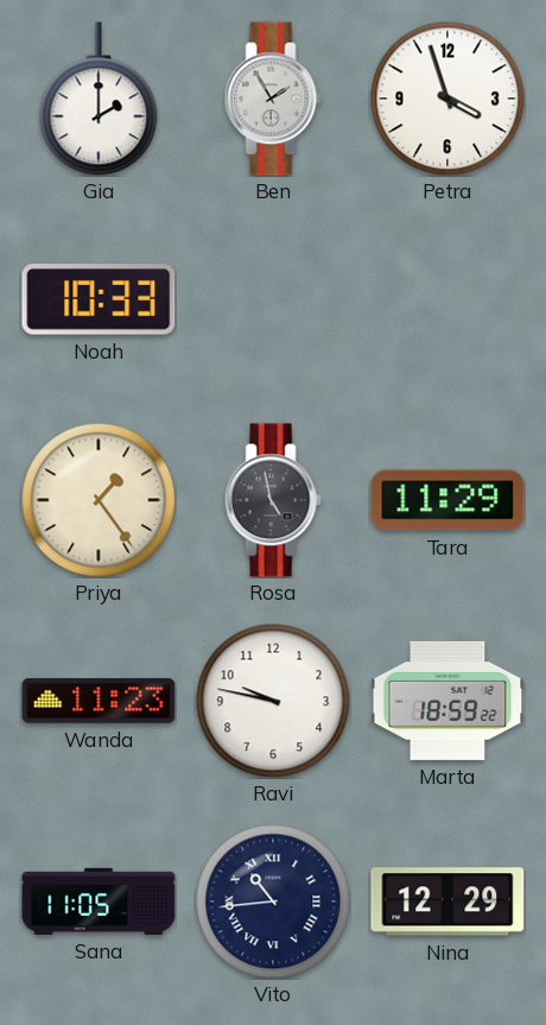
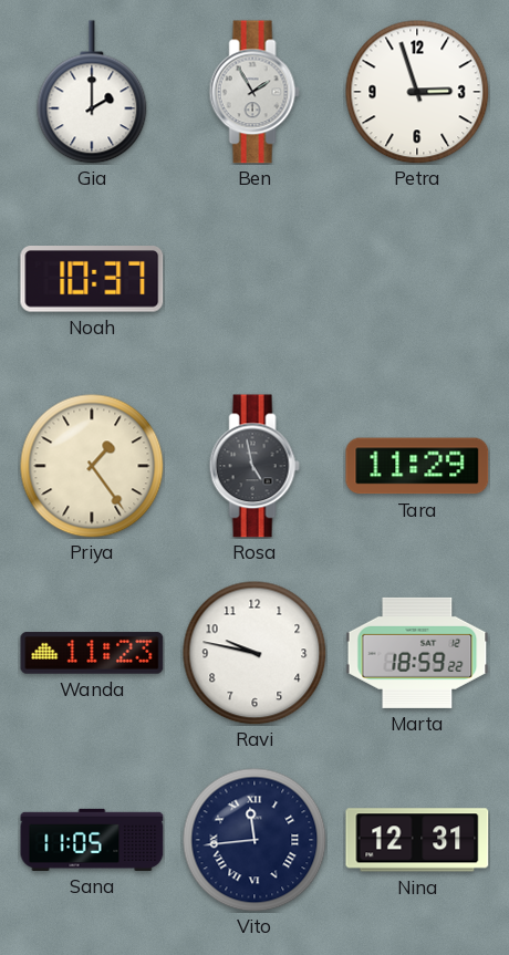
Petra: 3:57 -> 2:57 (417, 92)
Noah: 10:33 -> 10:37 (92, 280)
Vito: 10:44 -> 11:44 (254, 840)
Nina: 12:29 -> 12:31 (417, 840)
